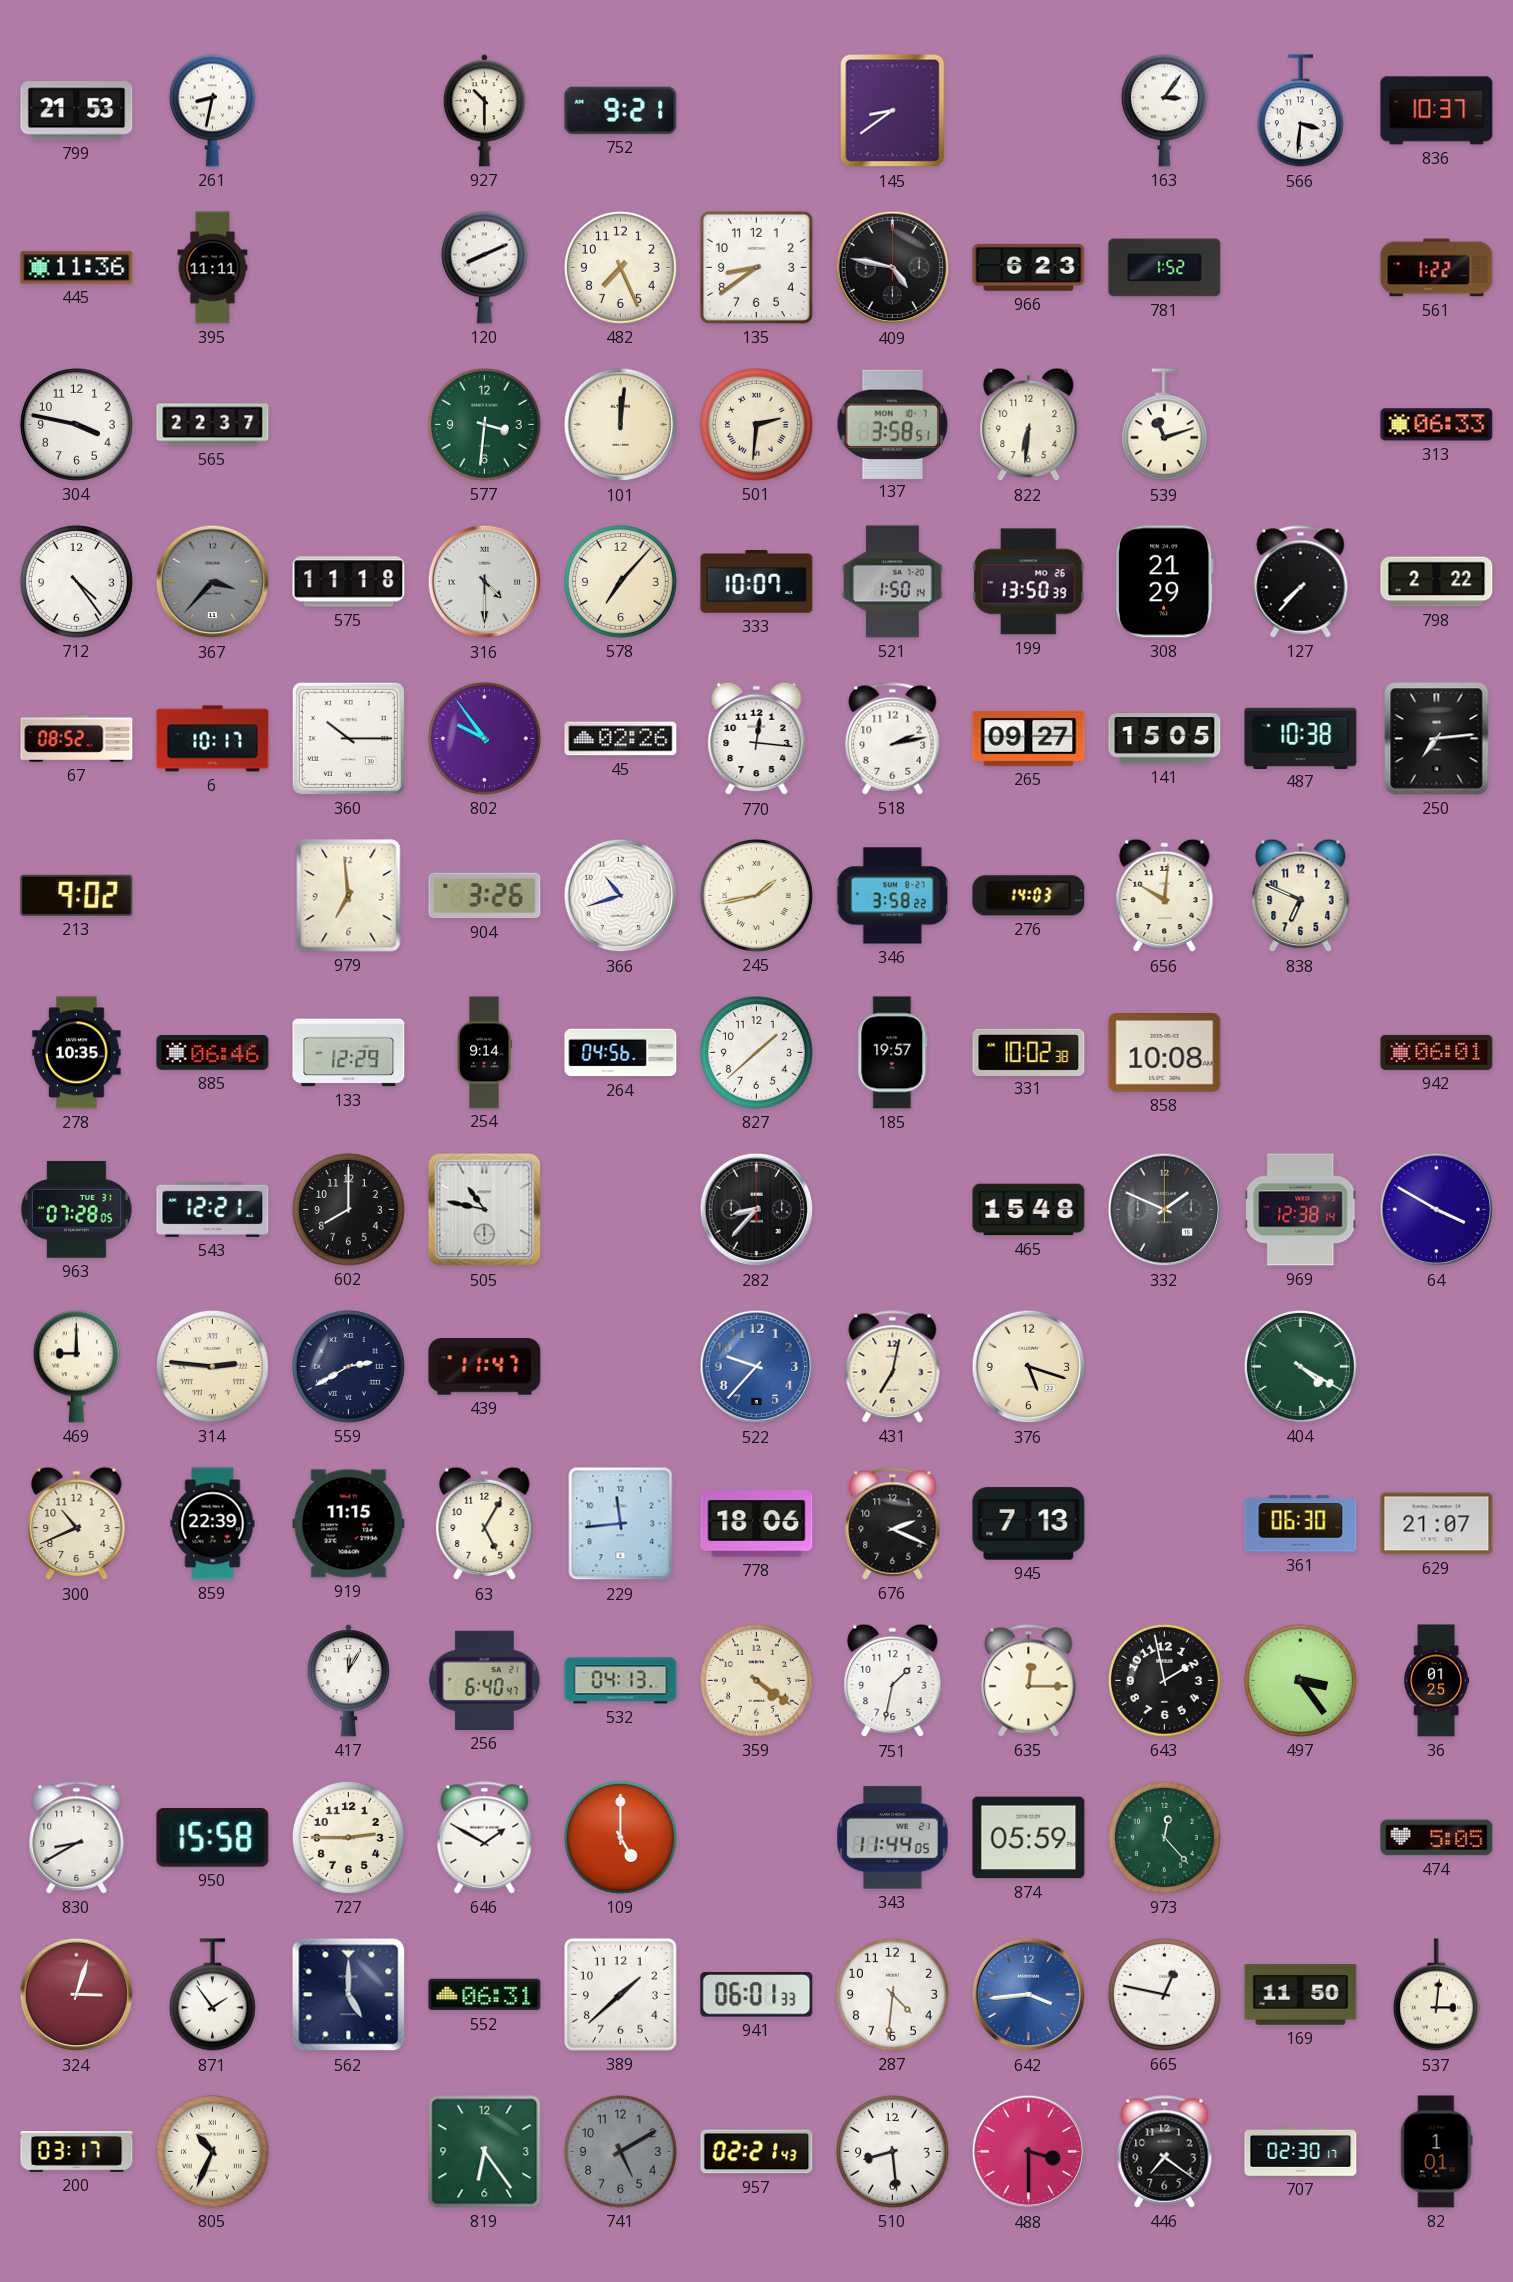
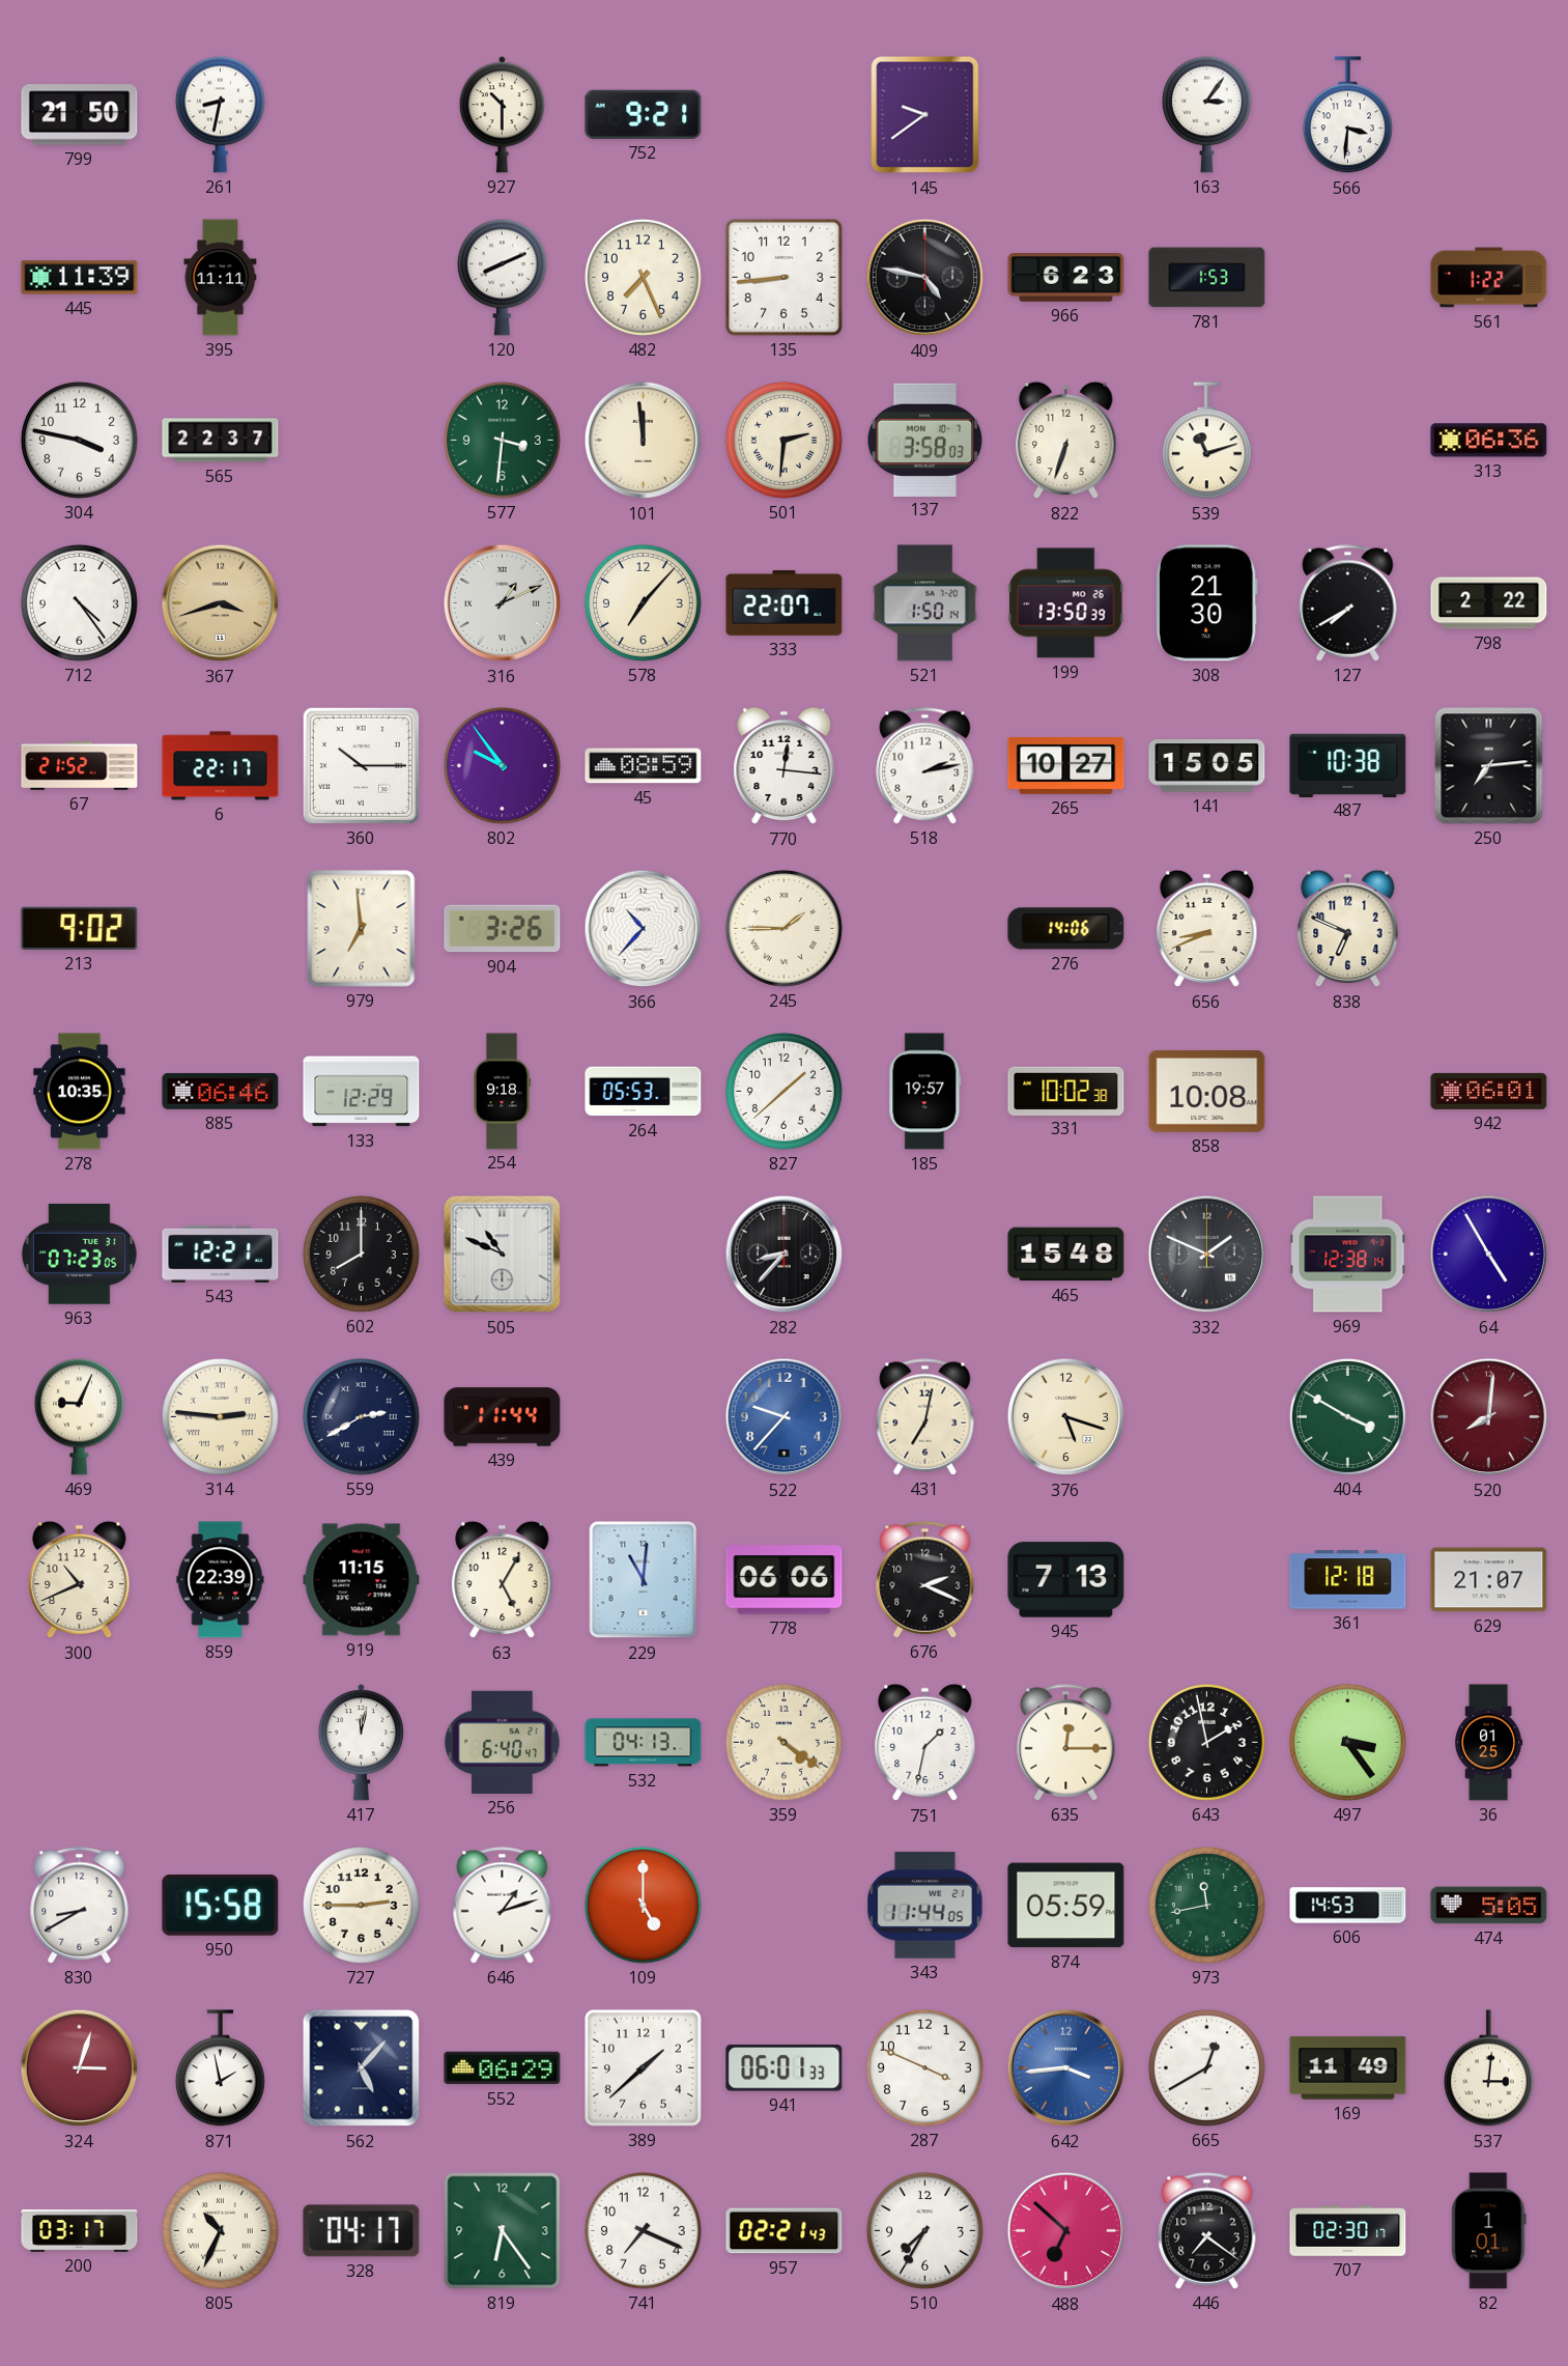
799: 21:53 -> 21:50 (80, 115)
145: 8:39 -> 9:39 (925, 115)
836: 10:37 -> none (1437, 111)
445: 11:36 -> 11:39 (80, 278)
135: 8:39 -> 8:44 (783, 277)
781: 1:52 -> 1:53 (1207, 278)
101: 12:01 -> 11:59 (644, 441)
137: 3:58:51 -> 3:58:03 (925, 440)
822: 6:31 -> 6:33 (1066, 441)
313: 06:33 -> 06:36 (1489, 441)
367: 3:37 -> 3:42 (221, 603)
367 dial: grey -> champagne (221, 603)
575: 11:18 -> none (349, 582)
316: 4:30 -> 1:11 (503, 603)
333: 10:07 -> 22:07 (785, 602)
308: 21:29 -> 21:30 (1207, 603)
127: 7:37 -> 7:40 (1348, 603)
67: 08:52 -> 21:52 (80, 766)
6: 10:17 -> 22:17 (221, 766)
45: 02:26 -> 08:59 (644, 766)
265: 09:27 -> 10:27 (1066, 765)
366: 10:42 -> 10:37 (644, 929)
245: 1:43 -> 1:45 (783, 928)
346: 3:58 -> none (892, 896)
276: 14:03 -> 14:06 (1066, 929)
656: 10:01 -> 8:41 (1207, 929)
254: 9:14 -> 9:18 (502, 1092)
264: 04:56 -> 05:53 (644, 1092)
963: 07:28 -> 07:23 (79, 1254)
505: 10:47 -> 10:49 (503, 1255)
64: 3:50 -> 4:55 (1489, 1255)
469: 9:00 -> 9:04 (79, 1416)
439: 11:47 -> 11:44 (503, 1417)
404: 4:20 -> 3:50 (1347, 1416)
520: none -> 8:01 (1489, 1417)
229: 11:44 -> 11:01 (644, 1580)
778: 18:06 -> 06:06 (785, 1580)
361: 06:30 -> 12:18 (1348, 1580)
417: 12:05 -> 12:02 (361, 1743)
646: 1:50 -> 1:12 (503, 1906)
973: 12:23 -> 11:43 (1206, 1905)
606: none -> 14:53 (1348, 1906)
871: 1:54 -> 1:58 (220, 2068)
562: 5:00 -> 5:07 (362, 2068)
552: 06:31 -> 06:29 (503, 2068)
287: 4:31 -> 3:49 (924, 2067)
665: 12:47 -> 12:40 (1206, 2067)
169: 11:50 -> 11:49 (1348, 2068)
328: none -> 04:17 (362, 2231)
741: 5:10 -> 7:19 (643, 2230)
741 dial: grey -> white (643, 2230)
510: 8:29 -> 7:35 (924, 2230)
488: 3:30 -> 6:52 (1066, 2231)
